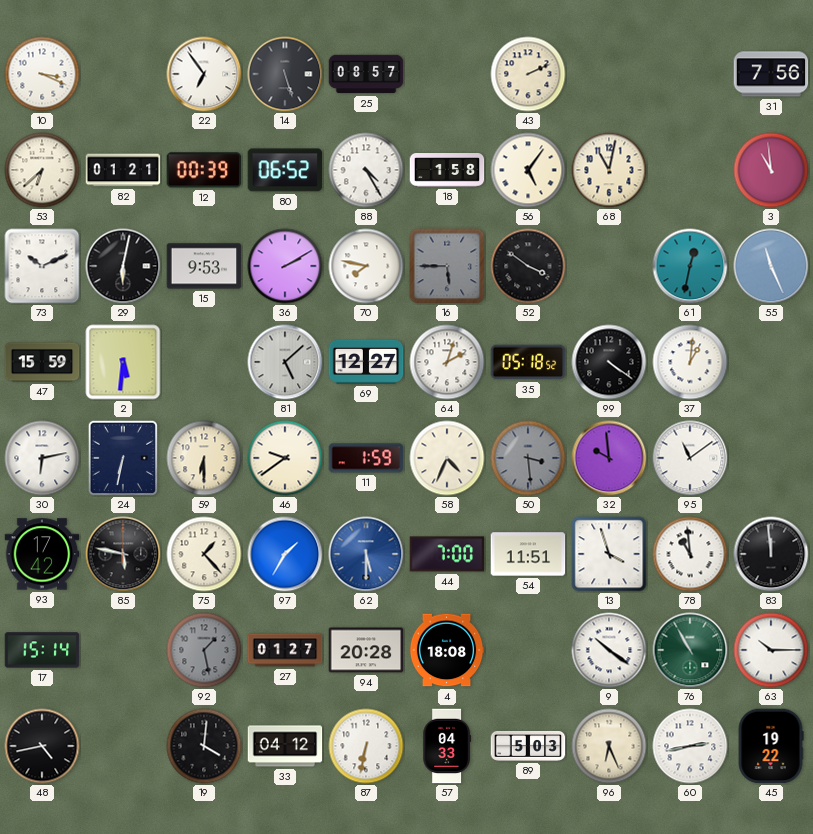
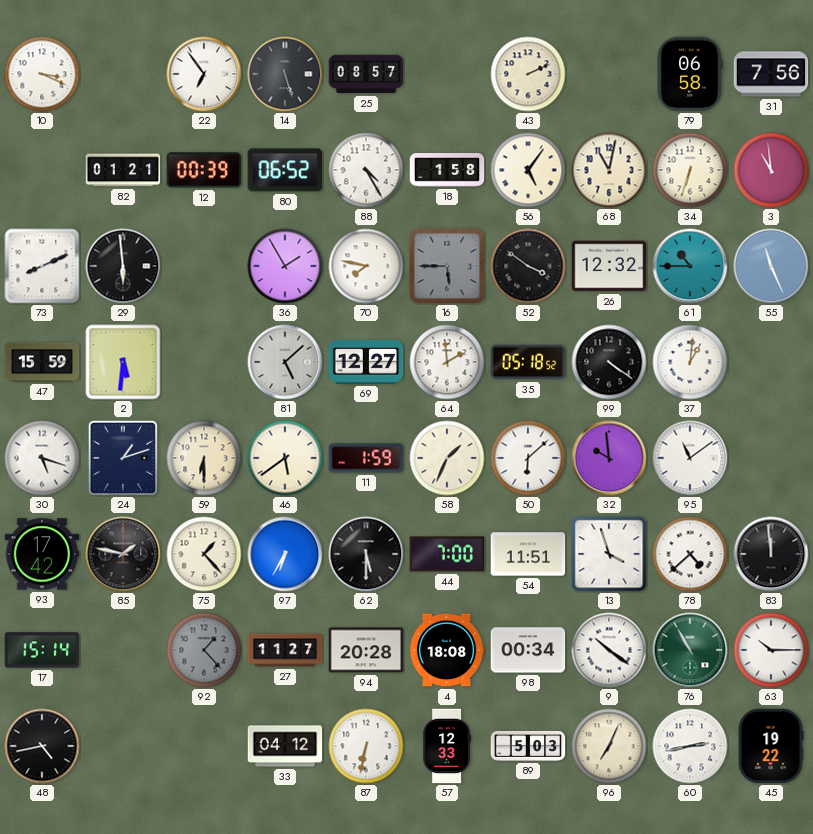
79: none -> 06:58 (690, 74)
53: 6:38 -> none (42, 170)
34: none -> 6:33 (690, 170)
73: 10:11 -> 8:11 (42, 266)
29: 6:02 -> 5:59 (123, 266)
15: 9:53 -> none (204, 266)
36: 2:10 -> 1:55 (285, 266)
26: none -> 12:32 (609, 266)
61: 12:32 -> 10:45 (690, 266)
64: 2:03 -> 1:59 (447, 362)
30: 6:13 -> 5:18 (42, 458)
24: 6:32 -> 1:12 (122, 457)
46: 9:39 -> 5:39 (285, 458)
58: 4:34 -> 1:34 (447, 458)
50: 3:29 -> 6:08 (528, 458)
50 dial: grey -> white (528, 458)
85: 5:47 -> 1:47 (123, 554)
97: 1:35 -> 6:35 (285, 554)
62 dial: blue -> black (366, 554)
78: 10:59 -> 4:38 (690, 554)
92: 1:28 -> 1:23 (204, 650)
27: 01:27 -> 11:27 (285, 650)
98: none -> 00:34 (528, 650)
19: 4:01 -> none (204, 746)
57: 04:33 -> 12:33 (447, 746)
96: 6:26 -> 7:04 (609, 746)
